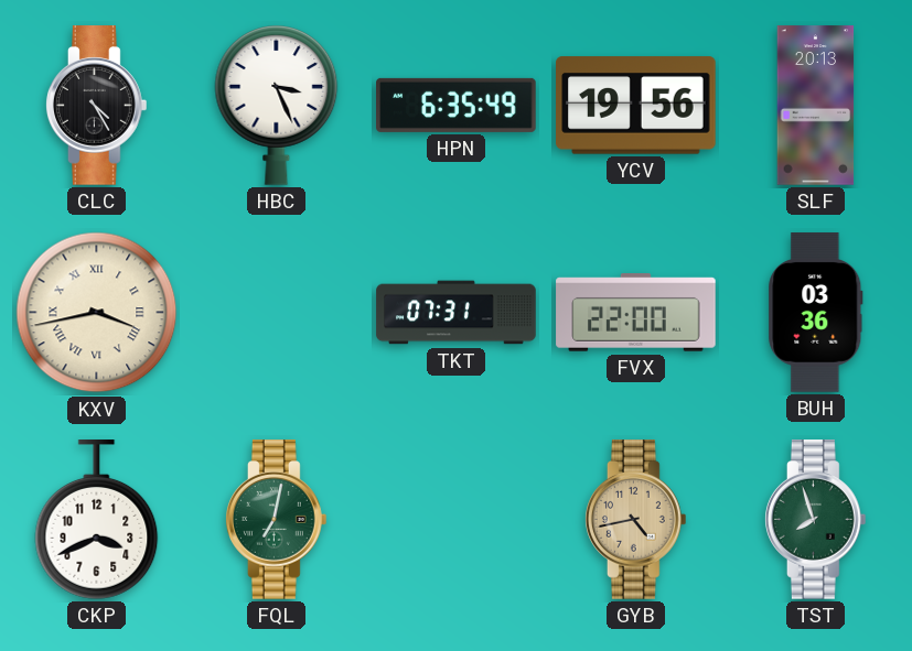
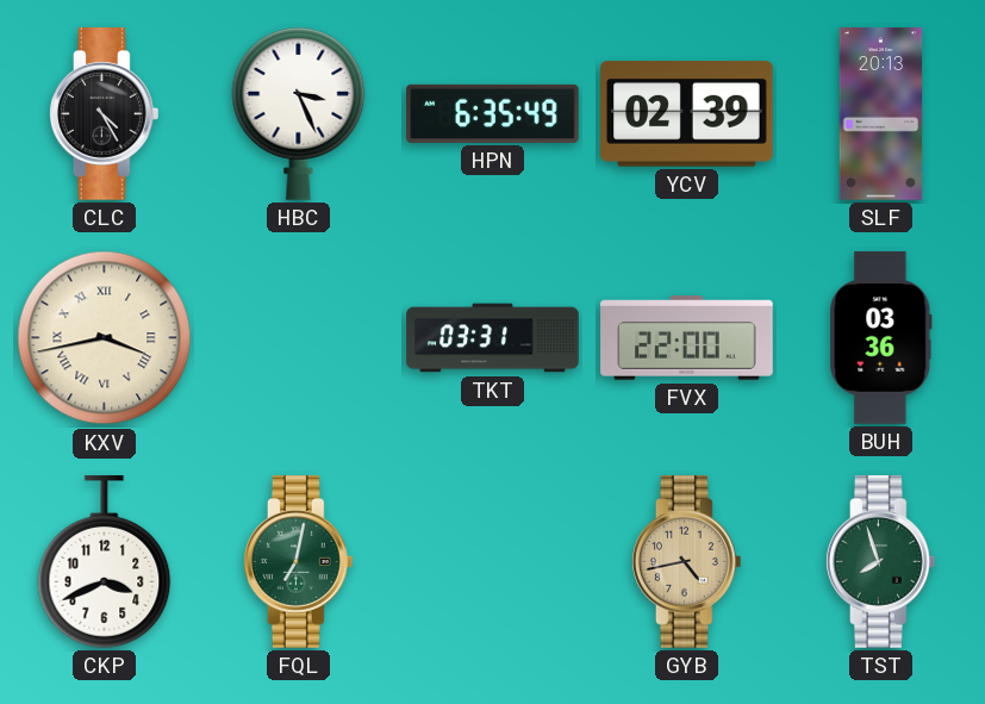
YCV: 19:56 -> 02:39 (687, 114)
TKT: 07:31 -> 03:31 (493, 338)
